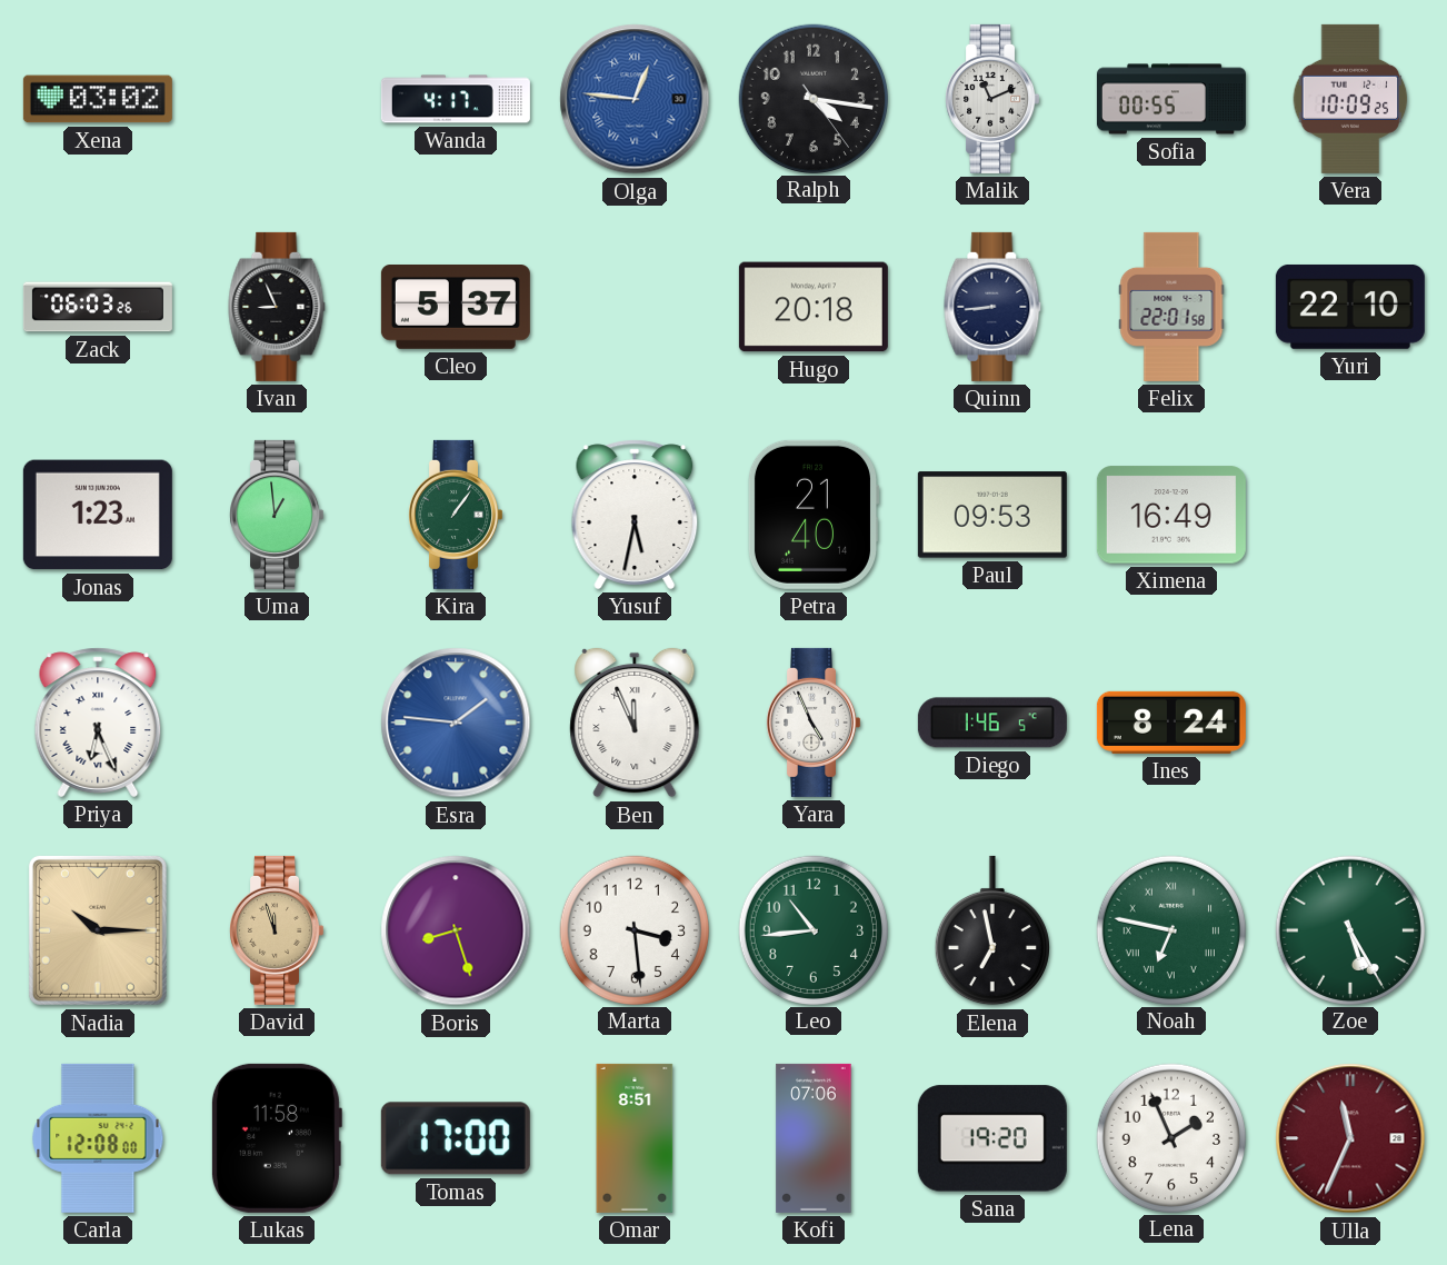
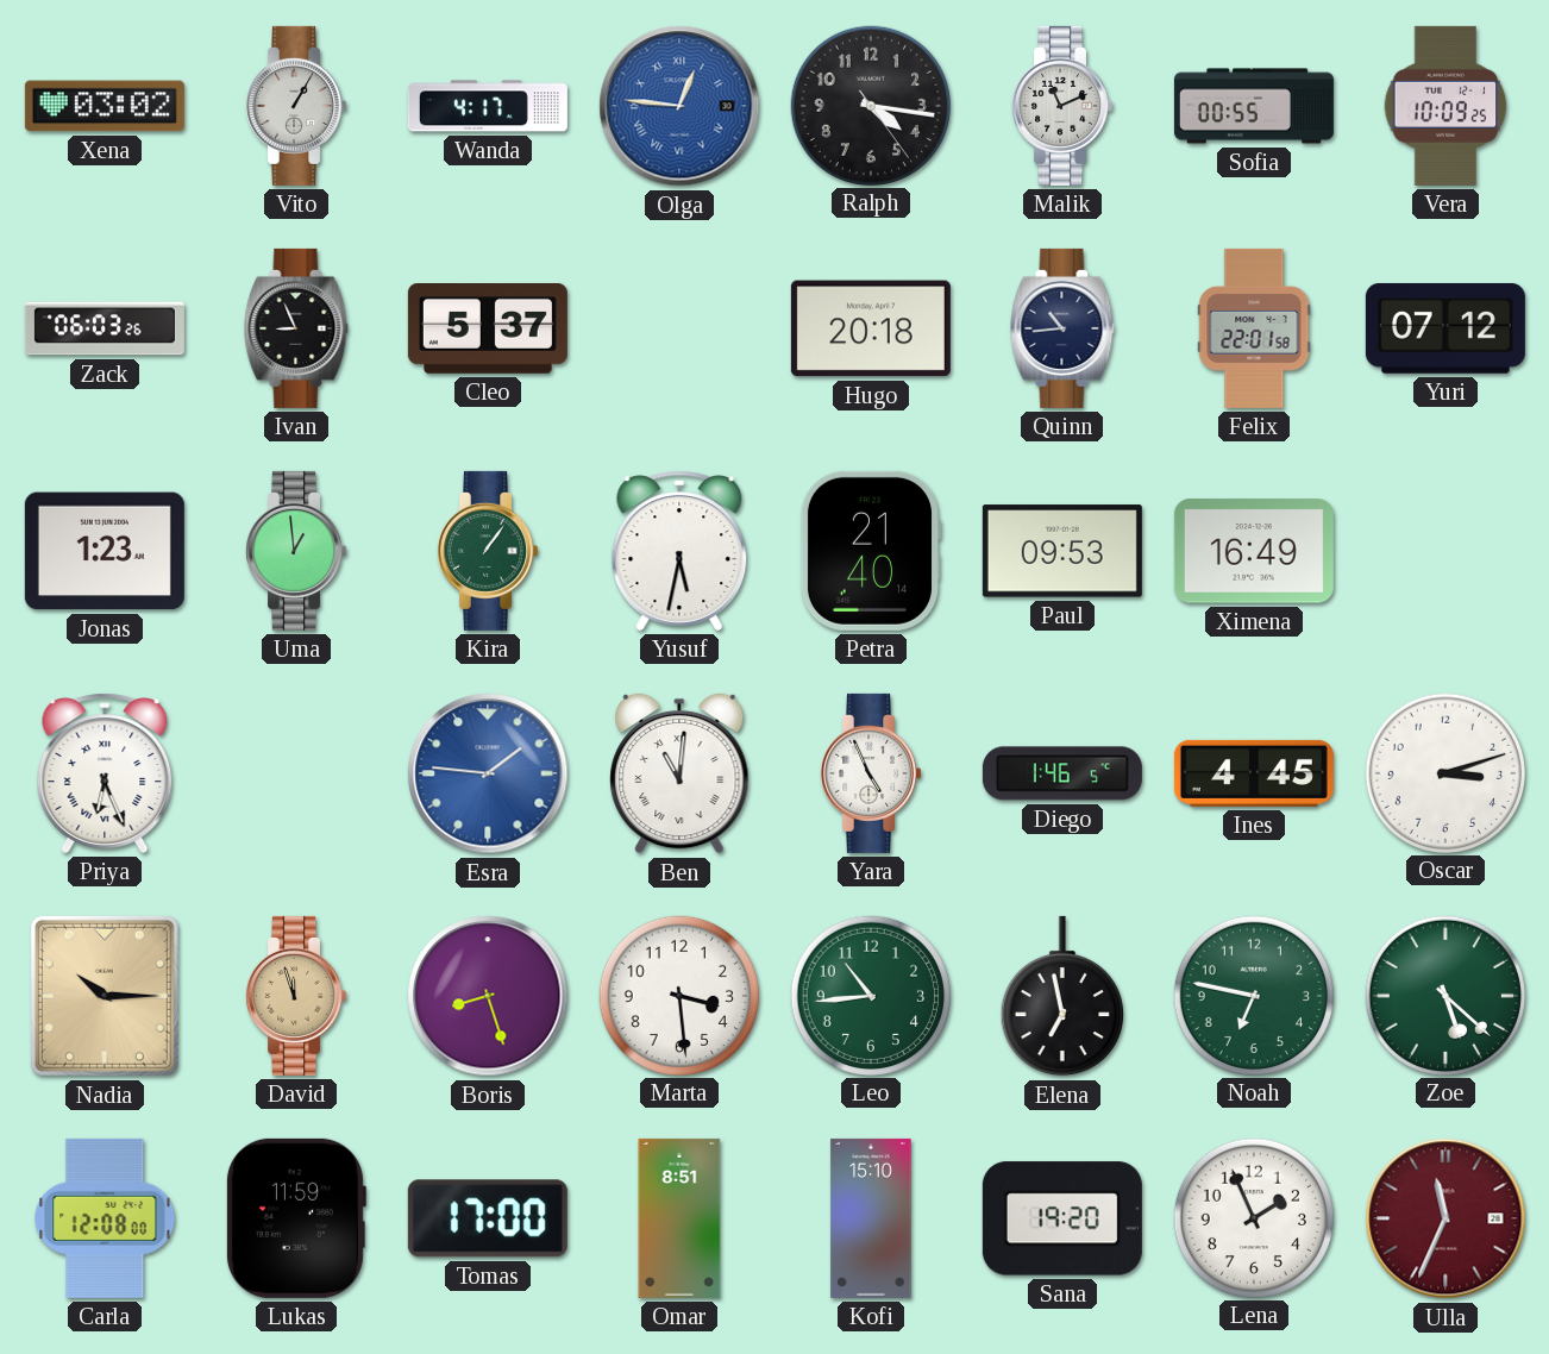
Vito: none -> 1:05 (296, 106)
Quinn: 8:44 -> 10:44 (1062, 328)
Yuri: 22:10 -> 07:12 (1445, 328)
Ben: 11:56 -> 11:01 (679, 773)
Ines: 8:24 -> 4:45 (1254, 773)
Oscar: none -> 3:12 (1444, 772)
Noah numerals: Roman -> Arabic (1253, 995)
Zoe: 5:25 -> 5:22 (1444, 995)
Lukas: 11:58 -> 11:59 (295, 1218)
Kofi: 07:06 -> 15:10 (871, 1218)
